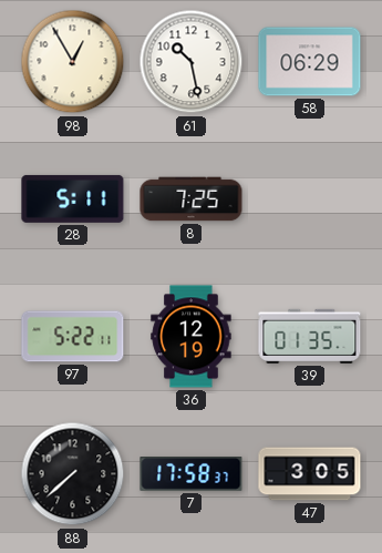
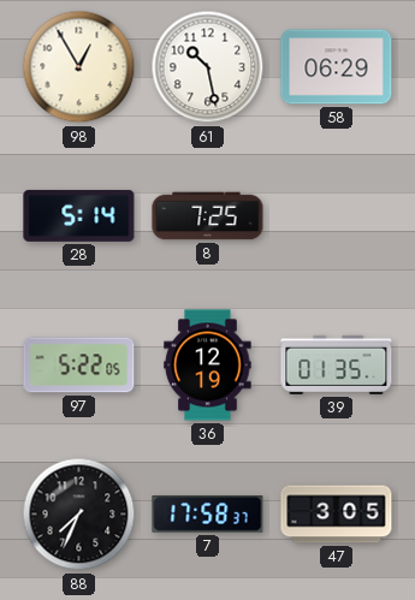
28: 5:11 -> 5:14 (79, 215)
97: 5:22:11 -> 5:22:05 (79, 366)
88: 7:38 -> 7:34 (79, 515)
